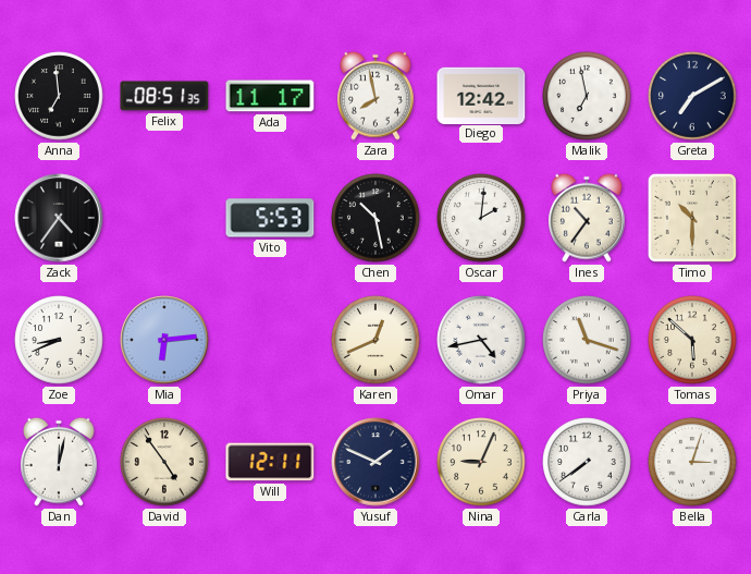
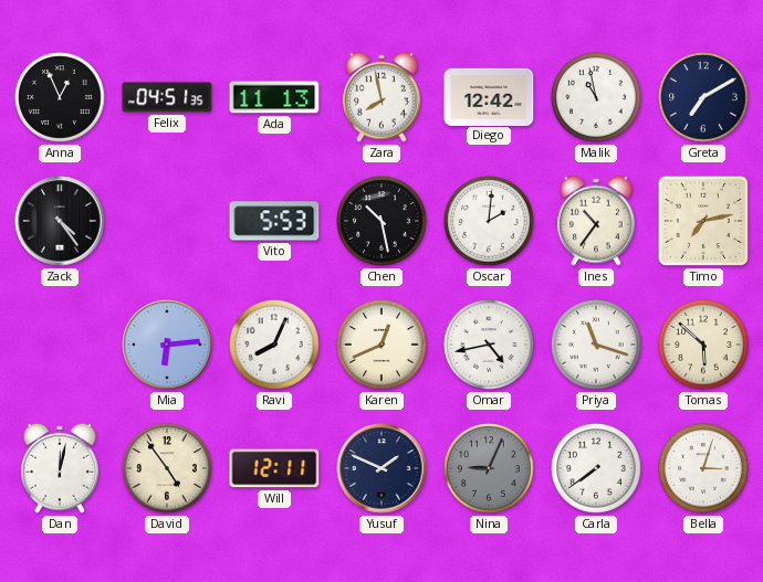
Anna: 6:59 -> 12:56 (60, 97)
Felix: 08:51 -> 04:51 (167, 97)
Ada: 11:17 -> 11:13 (274, 97)
Malik: 6:58 -> 10:58 (596, 97)
Zack: 4:36 -> 4:24 (60, 221)
Timo: 10:30 -> 7:13 (703, 221)
Zoe: 8:41 -> none (59, 340)
Ravi: none -> 8:04 (274, 345)
Nina dial: cream -> grey (489, 468)
